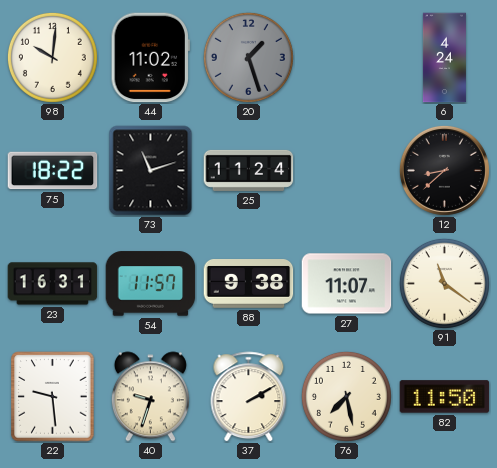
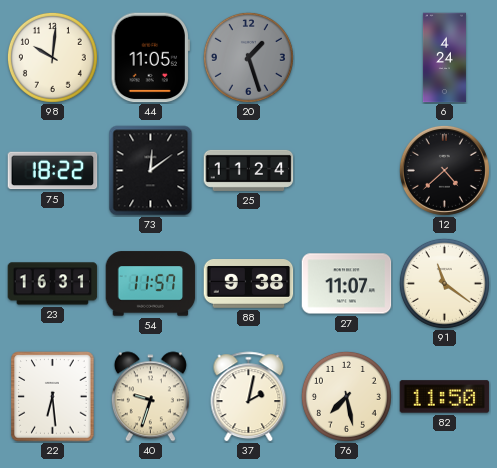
44: 11:02 -> 11:05 (150, 58)
73: 11:12 -> 12:09 (151, 171)
12: 8:38 -> 4:38 (444, 170)
22: 9:29 -> 6:29 (53, 397)
37: 2:10 -> 2:02 (249, 397)
